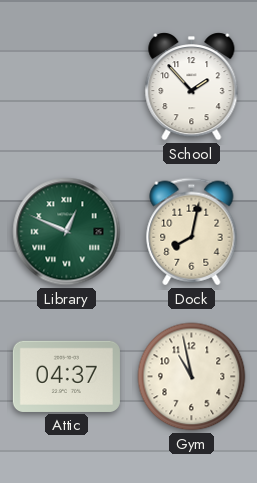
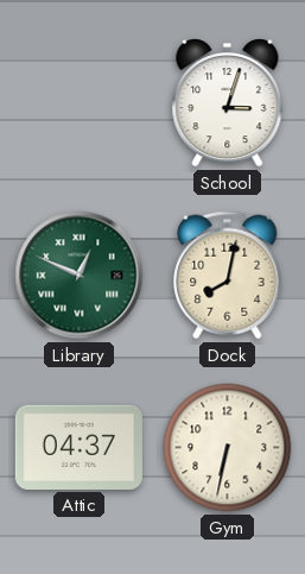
School: 1:53 -> 3:03 (228, 103)
Gym: 10:58 -> 6:32 (228, 448)
